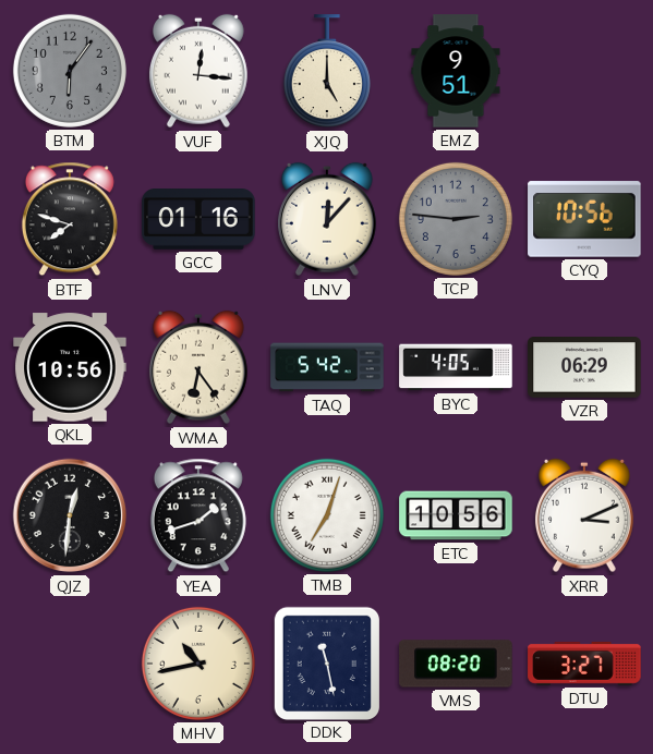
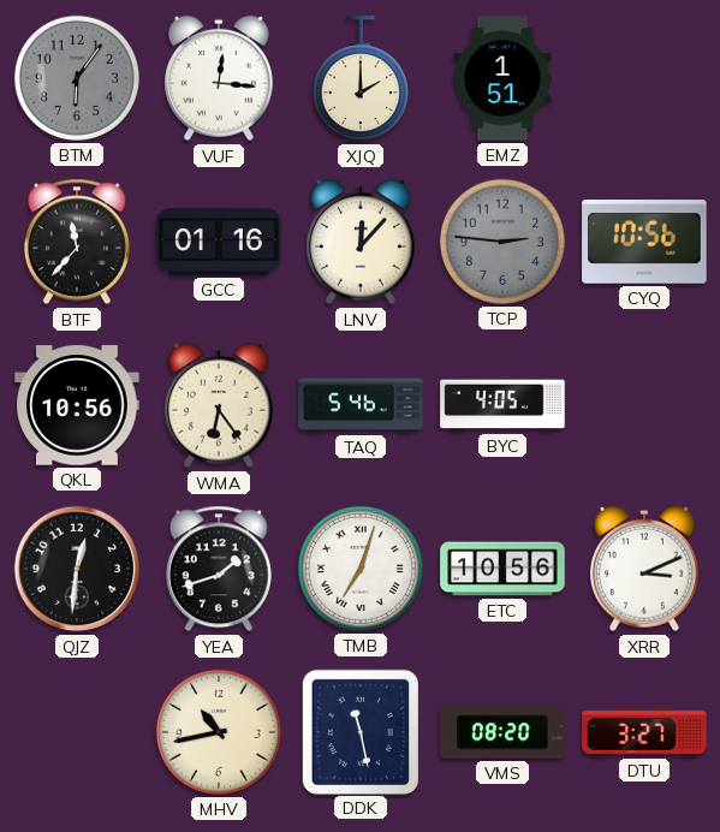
XJQ: 5:00 -> 2:00 (361, 79)
EMZ: 9:51 -> 1:51 (502, 78)
BTF: 7:48 -> 11:37 (77, 242)
TAQ: 5:42 -> 5:46 (361, 405)
VZR: 06:29 -> none (584, 368)
